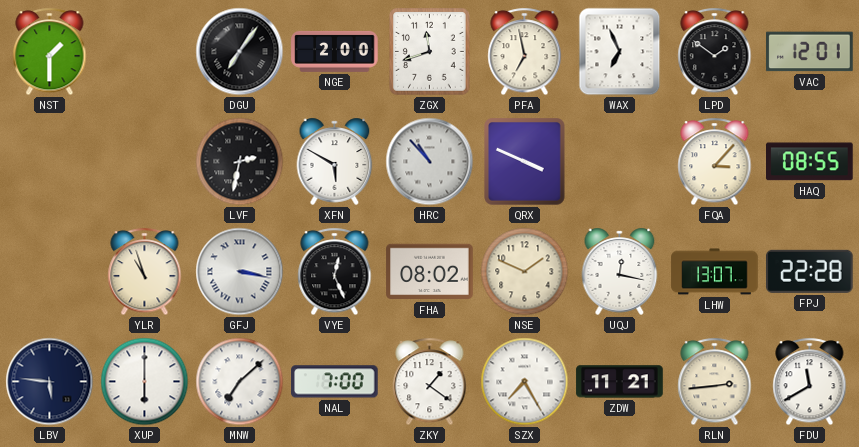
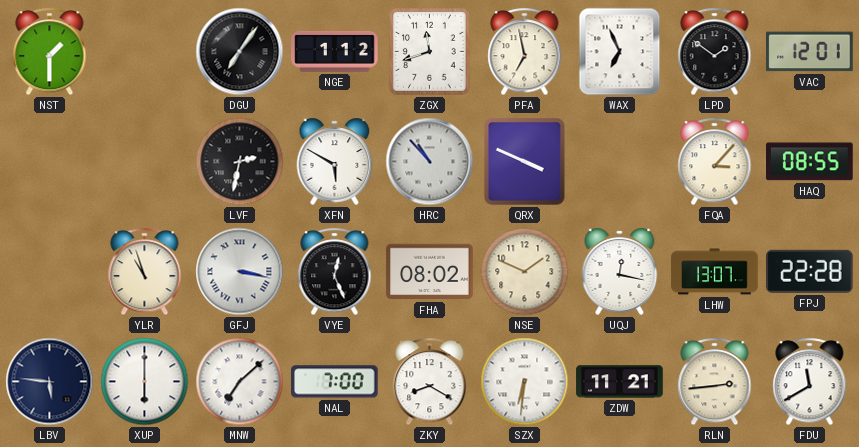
NGE: 2:00 -> 1:12 (335, 51)
ZKY: 1:21 -> 8:20 (430, 382)
SZX: 7:25 -> 6:31 (525, 382)
